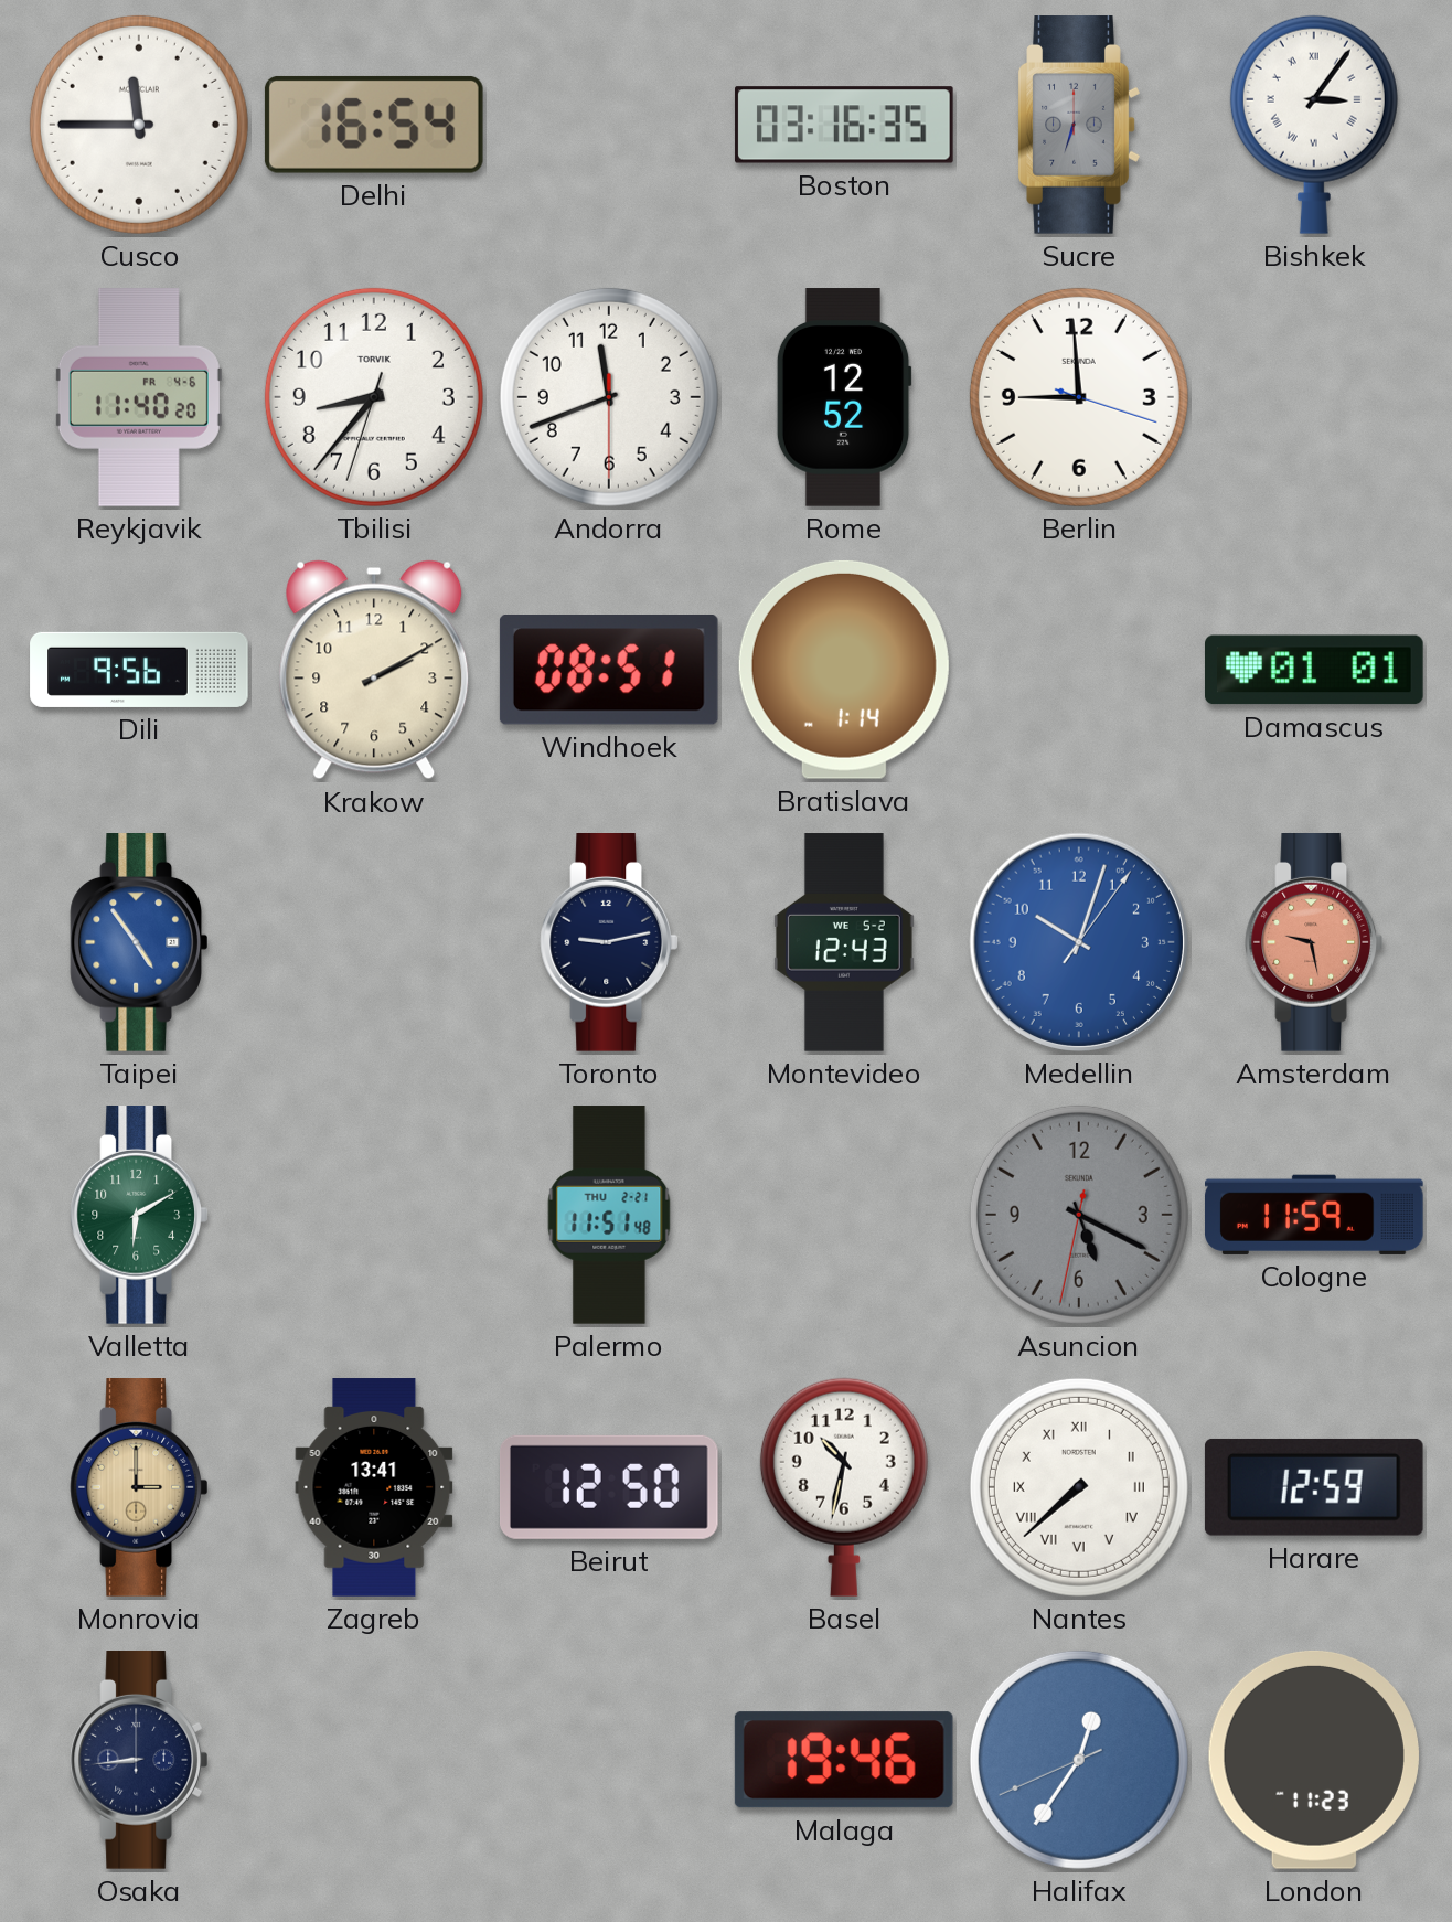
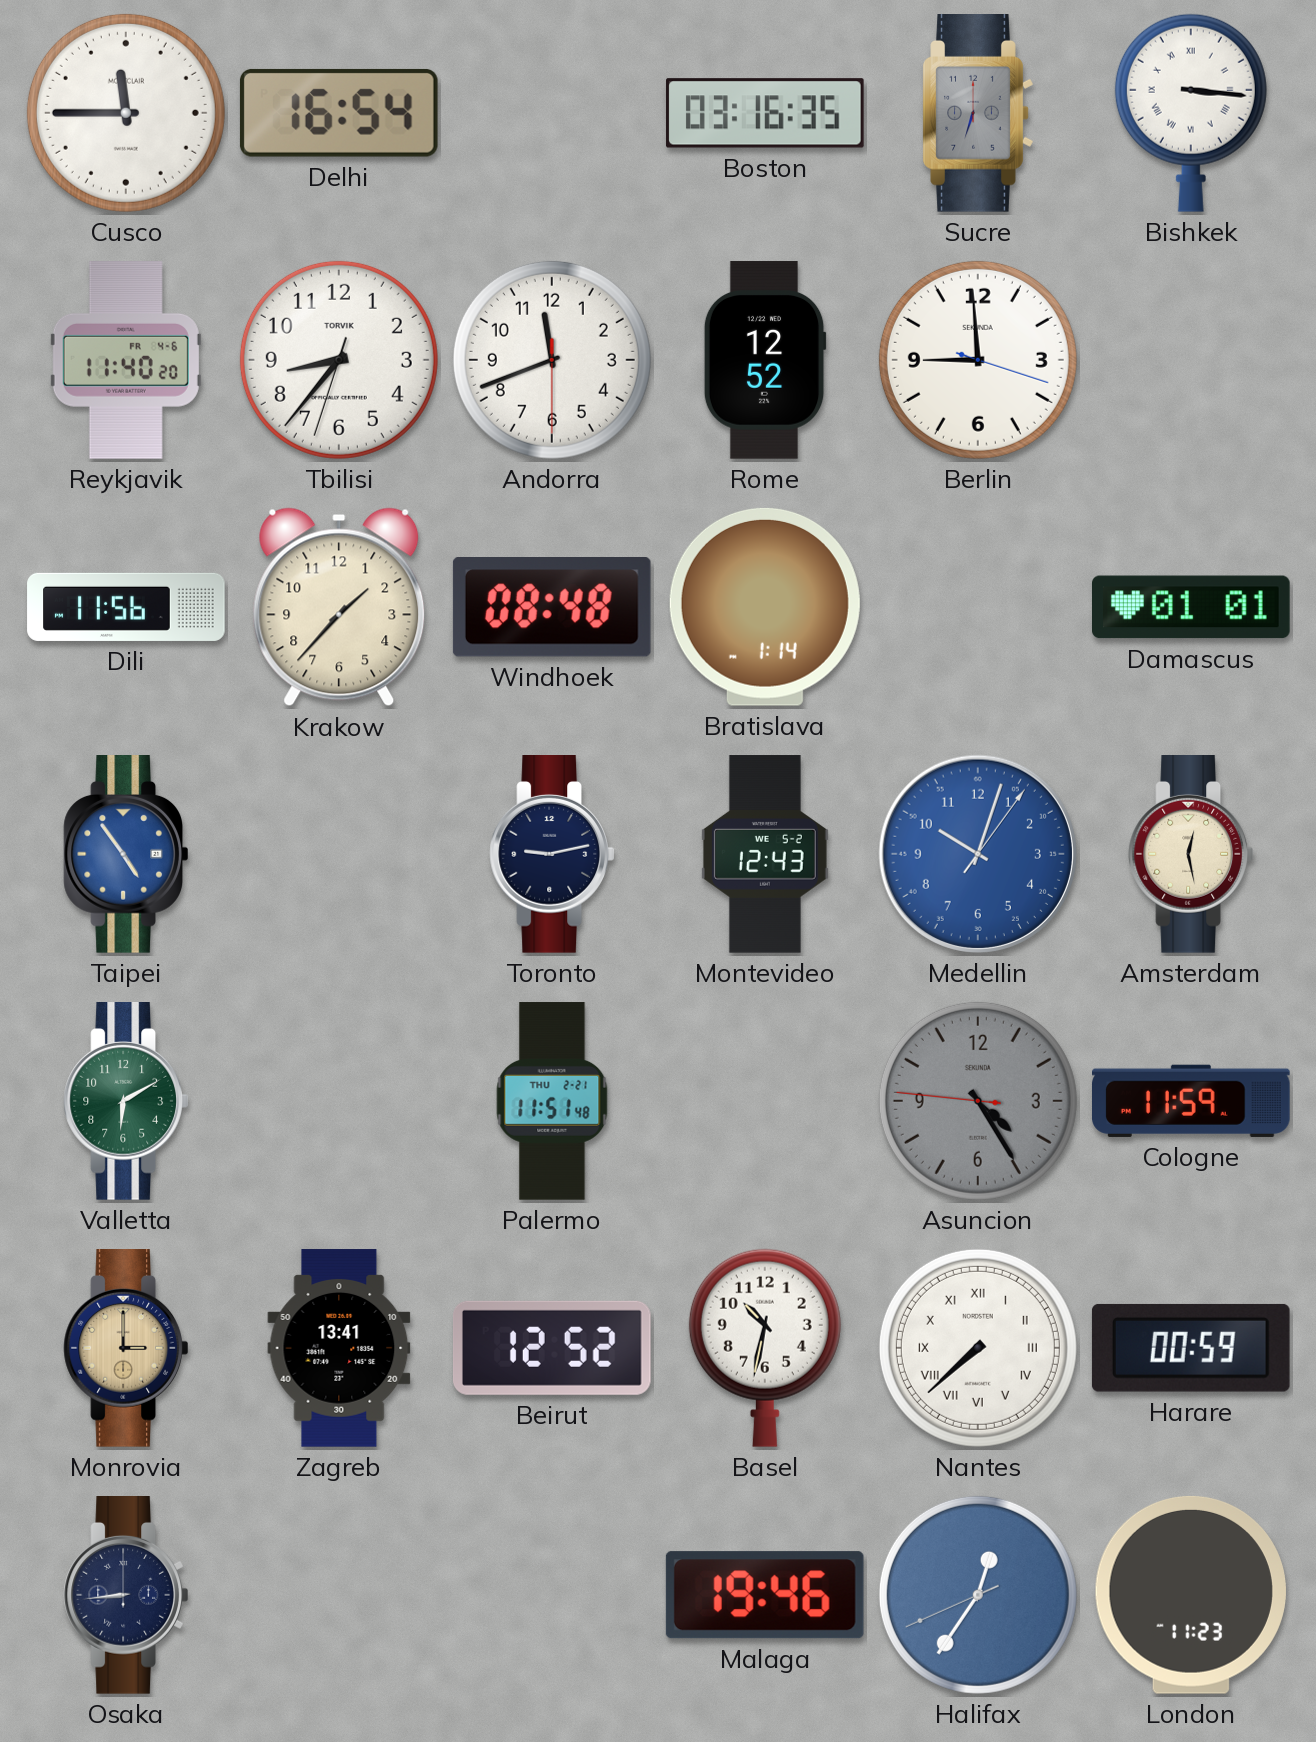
Bishkek: 3:06 -> 3:16 (1191, 113)
Dili: 9:56 -> 11:56 (126, 607)
Krakow: 2:10 -> 1:37 (339, 607)
Windhoek: 08:51 -> 08:48 (552, 608)
Amsterdam: 9:28 -> 12:28 (1191, 855)
Amsterdam dial: salmon -> cream (1191, 855)
Asuncion: 5:19 -> 4:24 (978, 1101)
Beirut: 12:50 -> 12:52 (552, 1348)
Harare: 12:59 -> 00:59 (1191, 1348)
